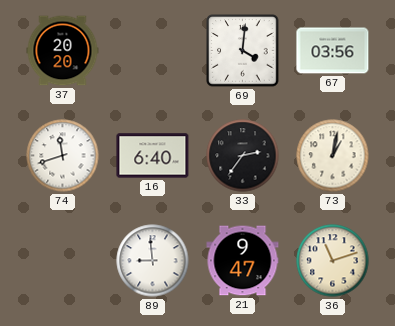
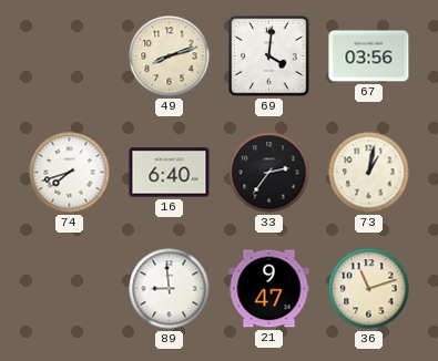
37: 20:20 -> none (63, 51)
49: none -> 8:12 (170, 56)
74: 11:42 -> 7:42 (70, 173)
